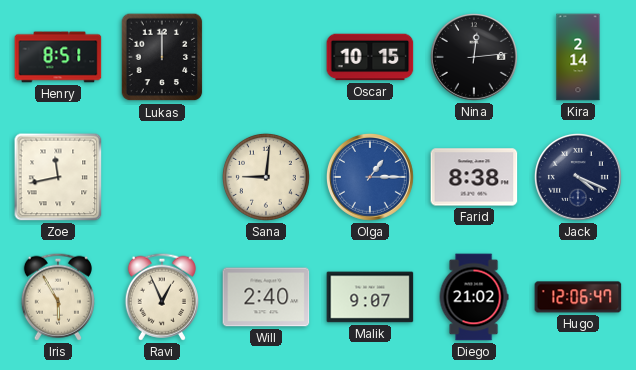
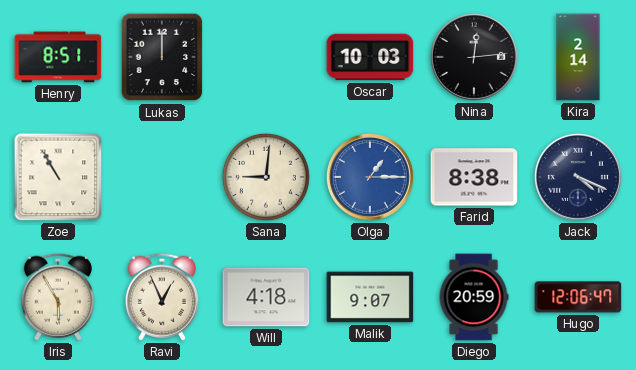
Oscar: 10:15 -> 10:03 (370, 57)
Zoe: 11:43 -> 10:55 (58, 177)
Will: 2:40 -> 4:18 (266, 297)
Diego: 21:02 -> 20:59 (474, 297)
